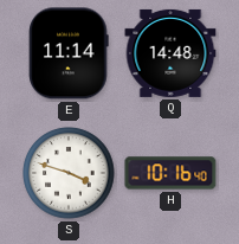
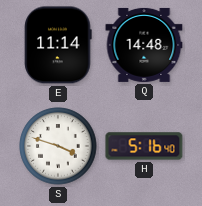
H: 10:16 -> 5:16 (144, 146)
